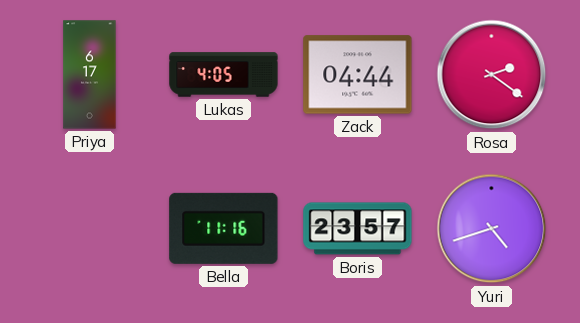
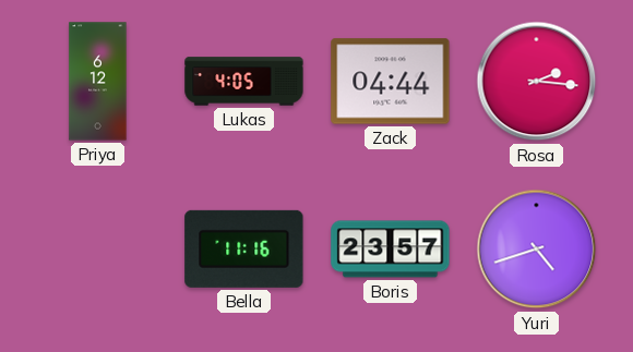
Priya: 6:17 -> 6:12 (98, 82)
Rosa: 2:21 -> 2:16 (537, 82)
